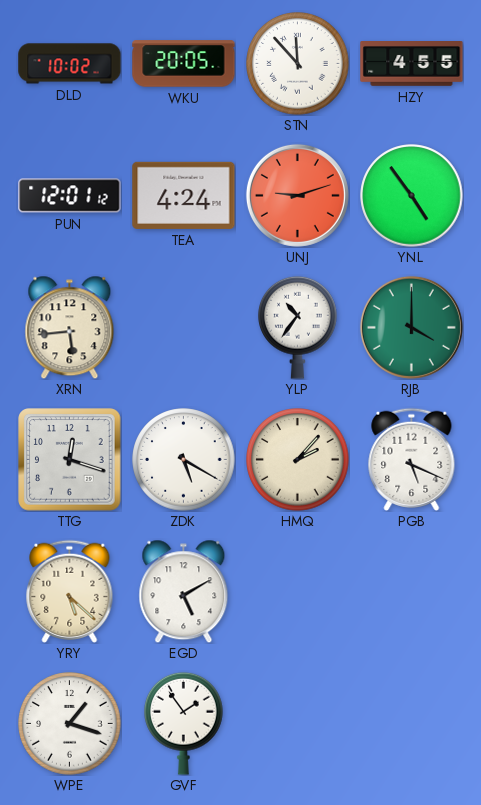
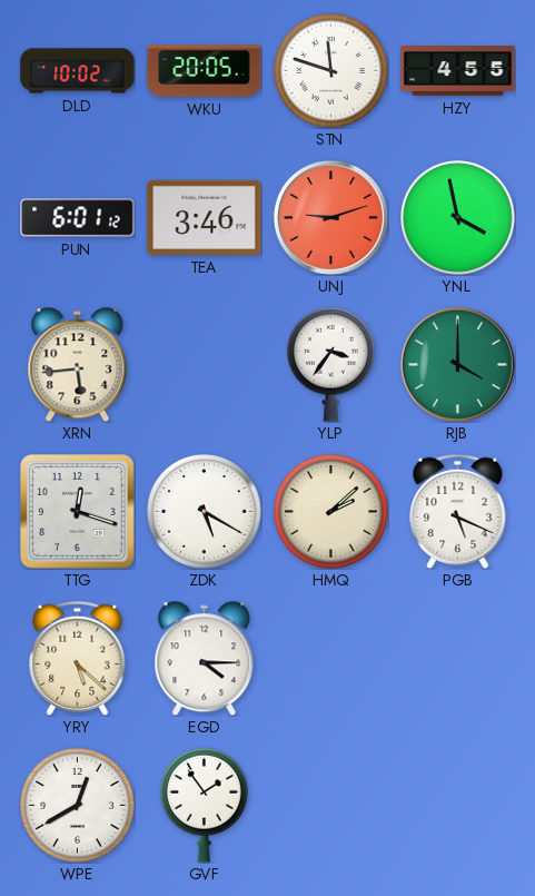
STN: 11:53 -> 11:48 (331, 71)
PUN: 12:01 -> 6:01 (78, 218)
TEA: 4:24 -> 3:46 (205, 217)
YNL: 4:54 -> 3:58 (458, 218)
YLP: 10:36 -> 3:36 (331, 364)
HMQ: 2:07 -> 2:08 (331, 512)
EGD: 5:10 -> 4:15 (205, 658)
WPE: 1:18 -> 12:40 (78, 806)
